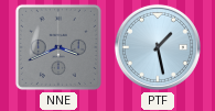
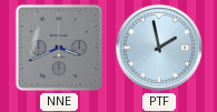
PTF: 1:28 -> 1:58 (159, 48)
